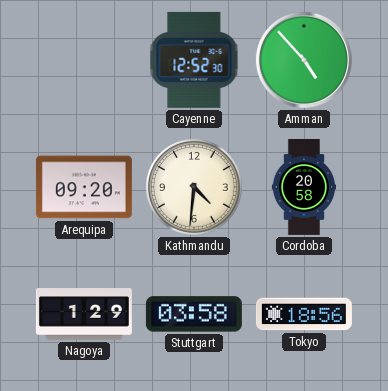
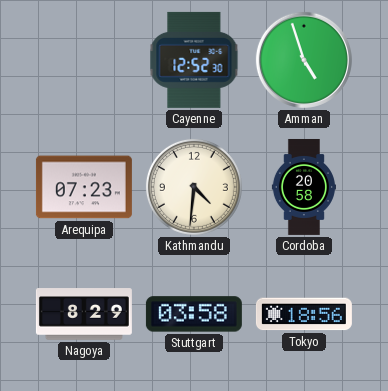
Amman: 4:53 -> 4:57 (304, 60)
Arequipa: 09:20 -> 07:23 (84, 187)
Nagoya: 1:29 -> 8:29 (84, 314)
